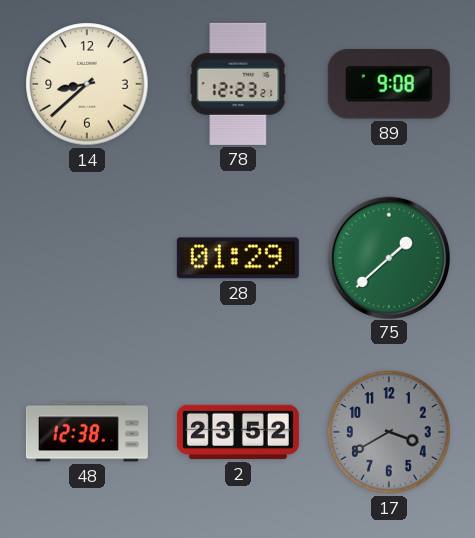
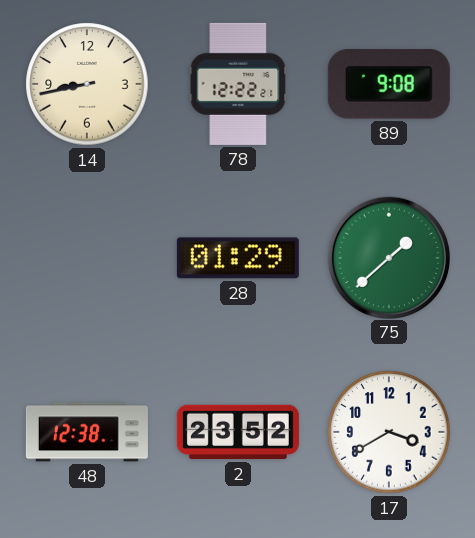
14: 8:38 -> 8:43 (87, 84)
78: 12:23 -> 12:22 (238, 84)
17 dial: grey -> white (389, 432)
